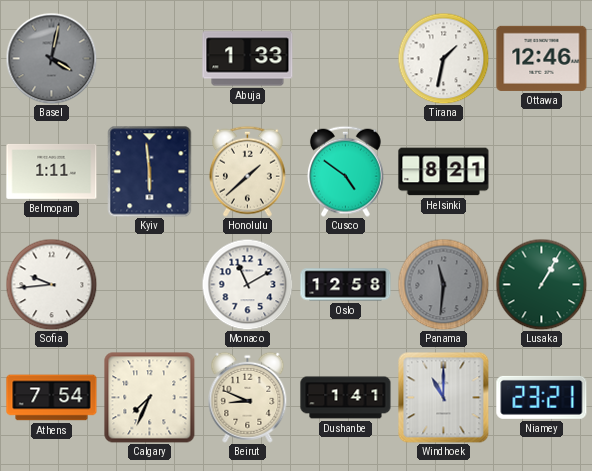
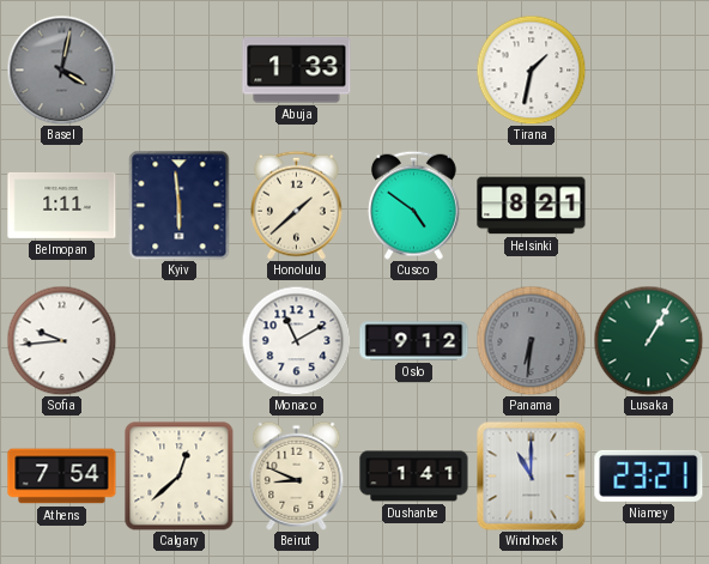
Ottawa: 12:46 -> none (542, 58)
Oslo: 12:58 -> 9:12 (414, 341)
Panama: 11:31 -> 6:31 (531, 340)
Calgary: 7:34 -> 12:38 (180, 477)
